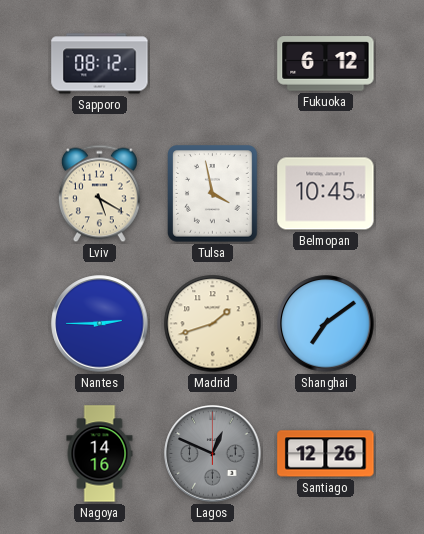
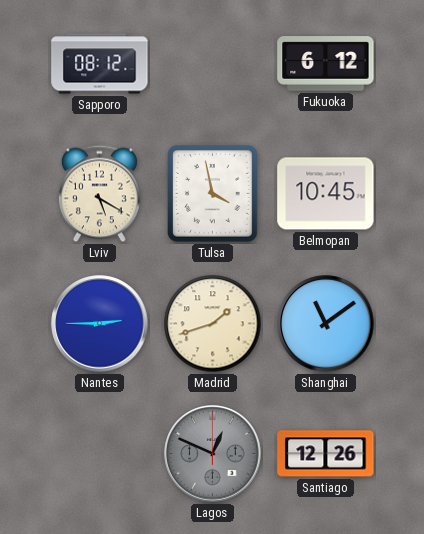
Shanghai: 7:09 -> 11:09 (326, 324)
Nagoya: 14:16 -> none (100, 454)
